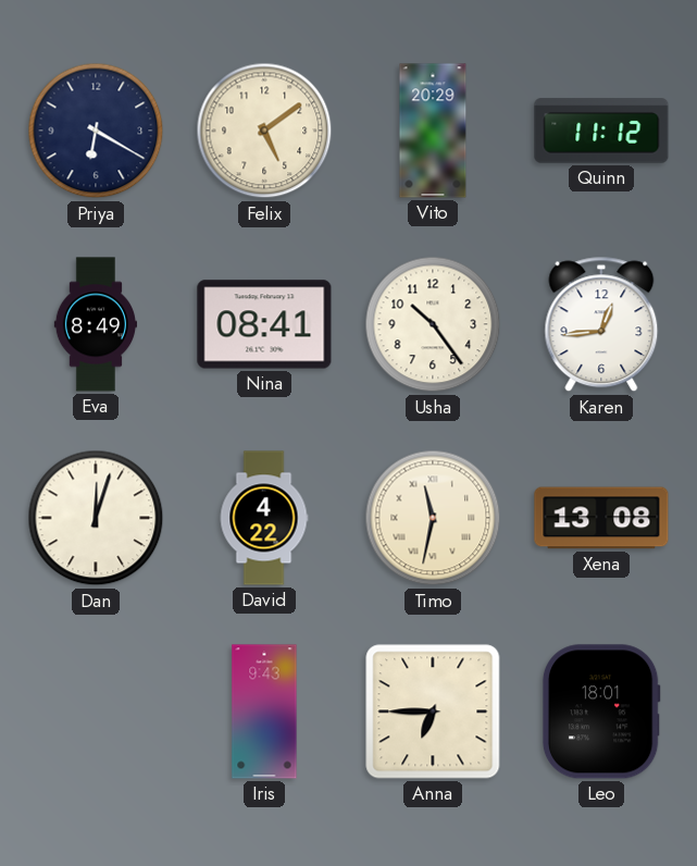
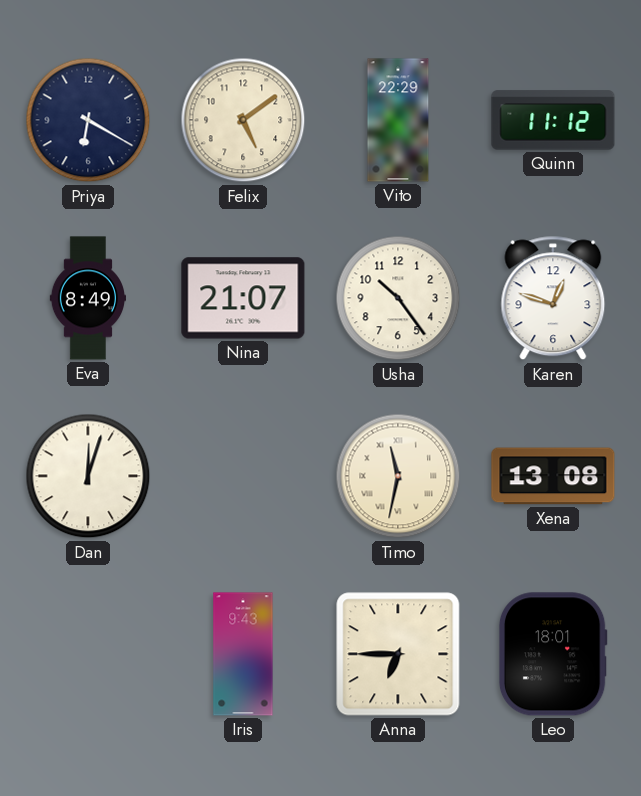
Vito: 20:29 -> 22:29 (398, 120)
Nina: 08:41 -> 21:07 (243, 298)
Karen: 12:44 -> 12:48 (553, 298)
David: 4:22 -> none (264, 518)
